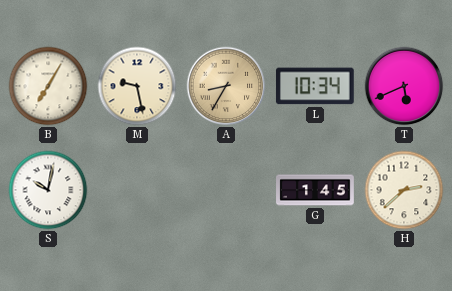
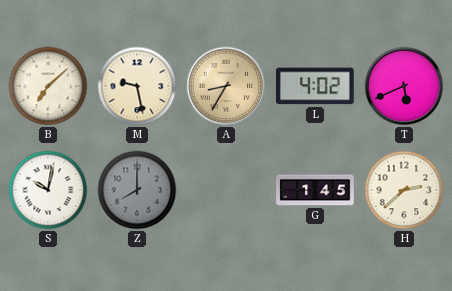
B: 7:05 -> 7:08 (48, 86)
L: 10:34 -> 4:02 (315, 86)
Z: none -> 8:00 (137, 190)
